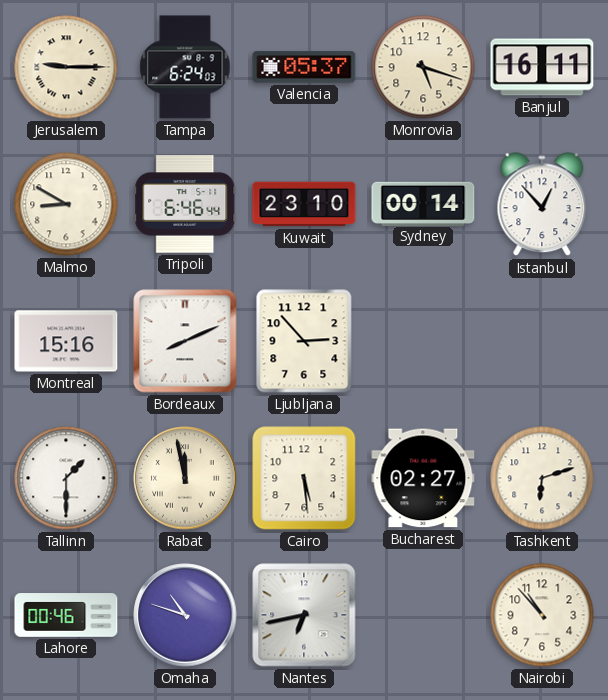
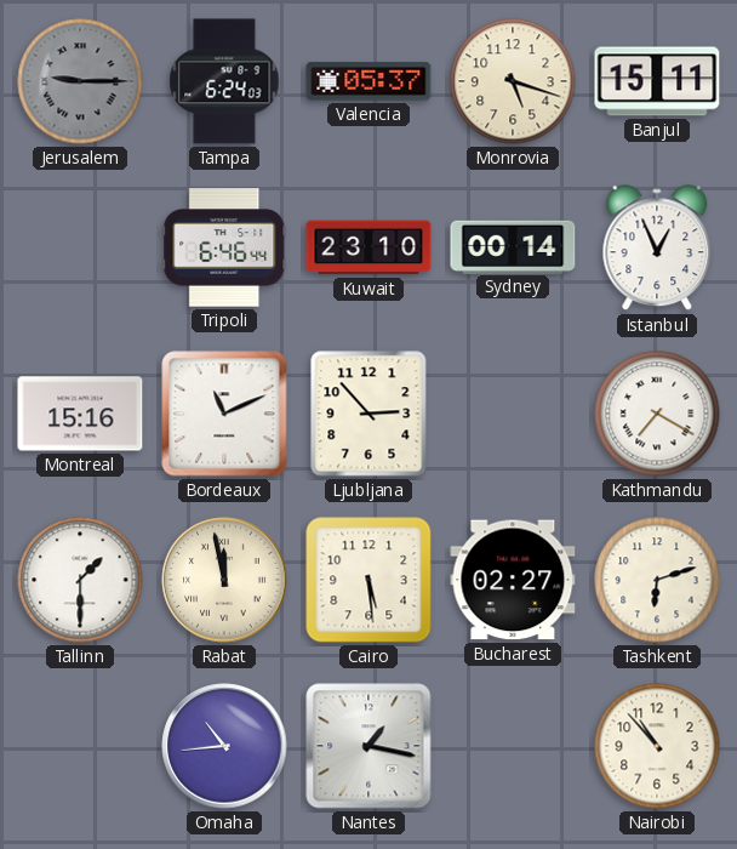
Jerusalem dial: cream -> grey (80, 81)
Banjul: 16:11 -> 15:11 (657, 81)
Malmo: 8:50 -> none (66, 204)
Istanbul: 12:53 -> 12:56 (657, 249)
Bordeaux: 8:11 -> 11:11 (224, 414)
Kathmandu: none -> 7:20 (657, 414)
Lahore: 00:46 -> none (66, 615)
Omaha: 10:48 -> 10:44 (224, 746)
Nantes: 6:43 -> 1:17 (368, 746)
